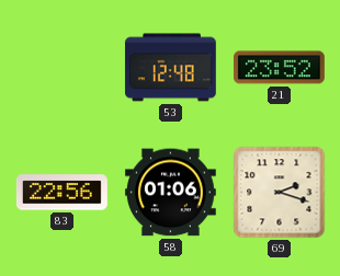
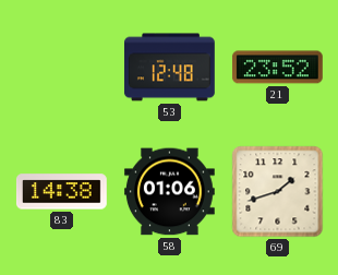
83: 22:56 -> 14:38 (61, 192)
69: 2:18 -> 1:42 (278, 192)
